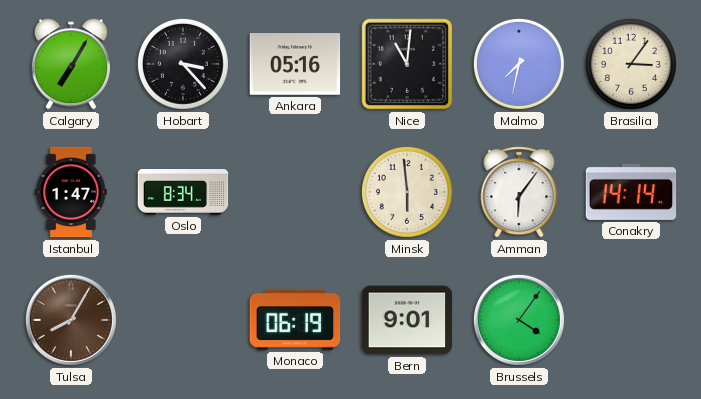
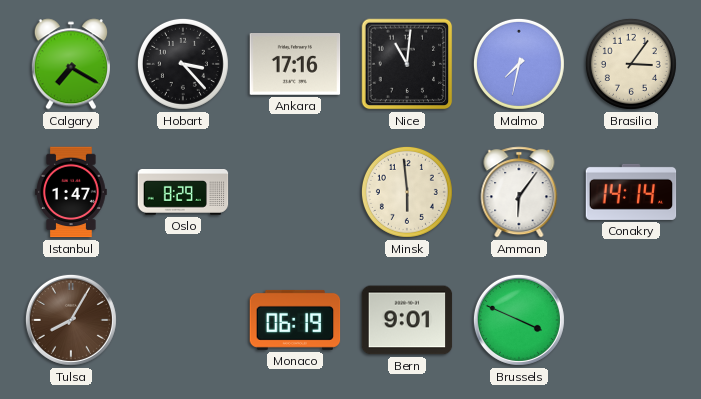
Calgary: 7:05 -> 7:20 (71, 64)
Ankara: 05:16 -> 17:16 (295, 64)
Oslo: 8:34 -> 8:29 (183, 193)
Brussels: 4:06 -> 3:49 (519, 320)
